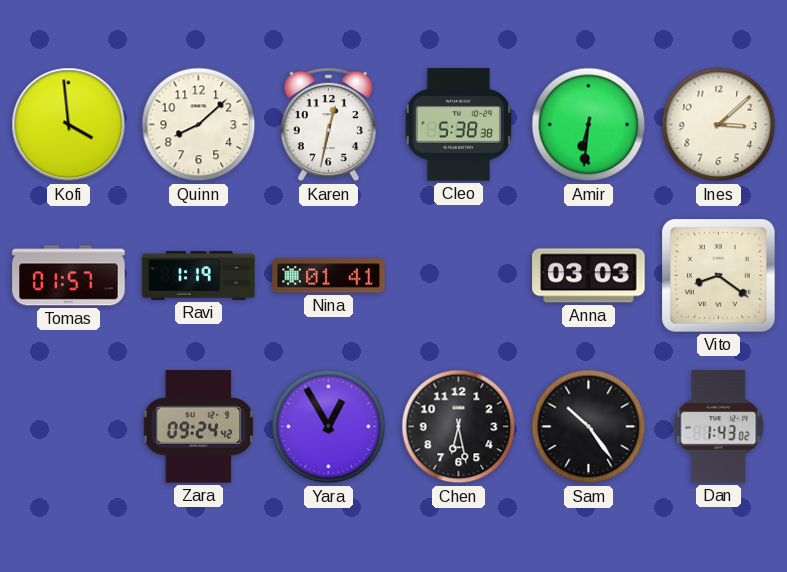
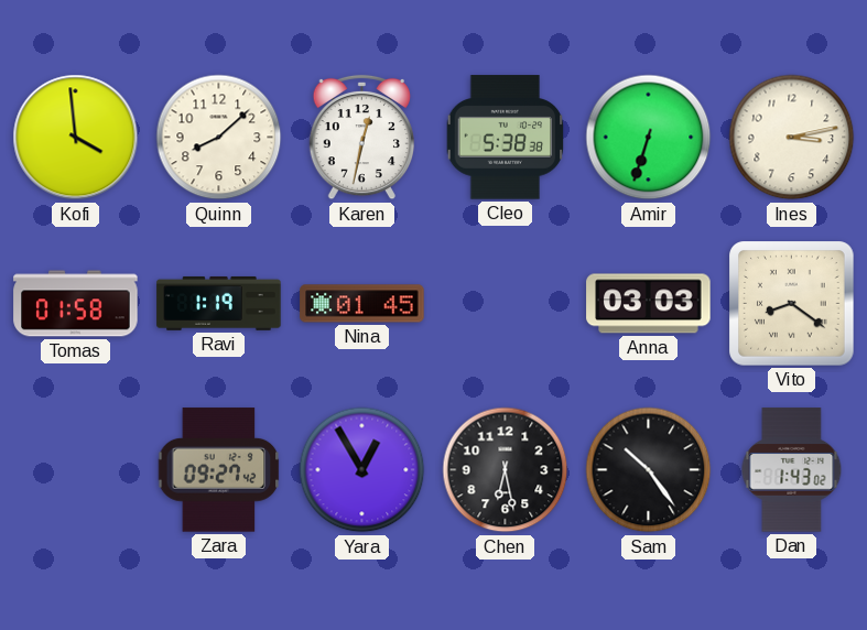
Amir: 6:31 -> 6:33 (649, 138)
Ines: 3:08 -> 3:13 (792, 138)
Tomas: 01:57 -> 01:58 (76, 304)
Nina: 01:41 -> 01:45 (362, 304)
Zara: 09:24 -> 09:27 (219, 470)
